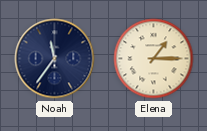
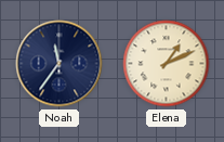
Elena: 1:15 -> 1:11 (167, 64)
